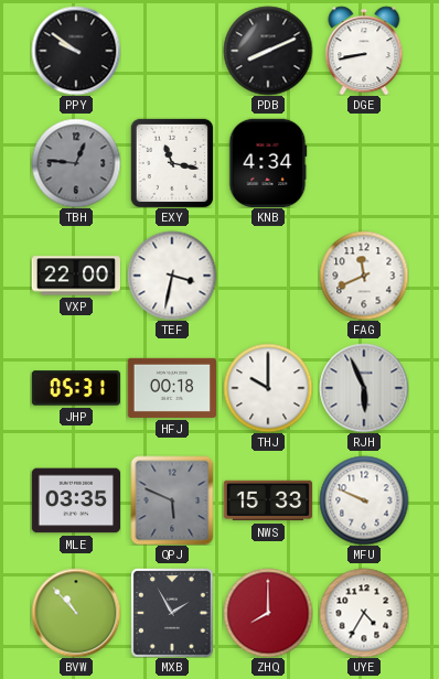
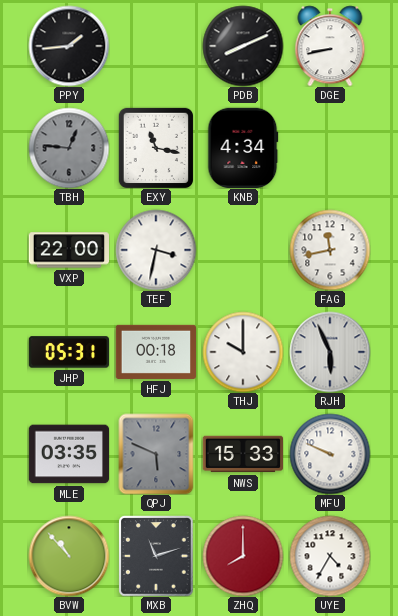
PPY: 9:51 -> 1:44 (69, 46)
FAG: 11:41 -> 11:43 (330, 250)
MXB: 1:55 -> 11:12 (156, 556)
